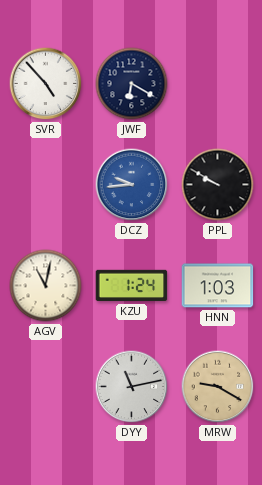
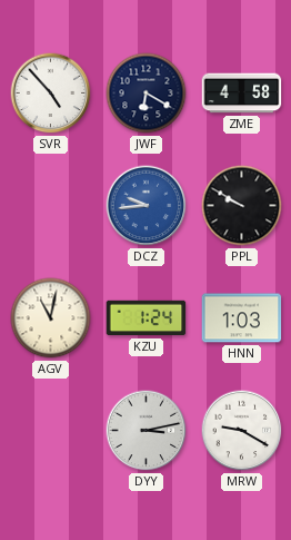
ZME: none -> 4:58 (242, 94)
DYY: 11:13 -> 3:13 (147, 431)
MRW dial: champagne -> white (242, 431)
